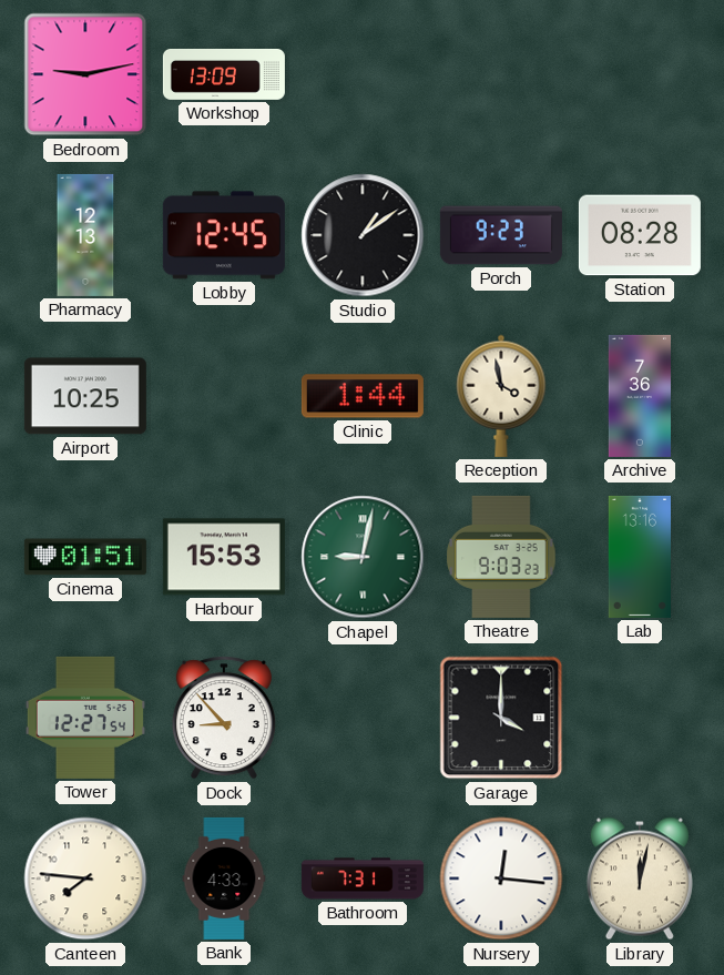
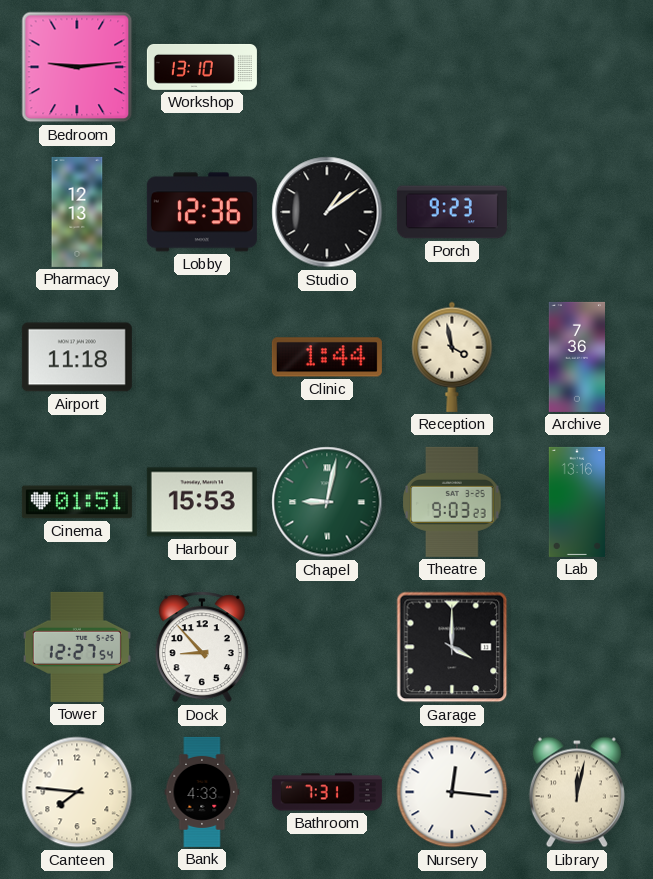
Bedroom: 9:13 -> 9:14 (77, 67)
Workshop: 13:09 -> 13:10 (202, 67)
Lobby: 12:45 -> 12:36 (202, 212)
Station: 08:28 -> none (640, 235)
Airport: 10:25 -> 11:18 (77, 357)
